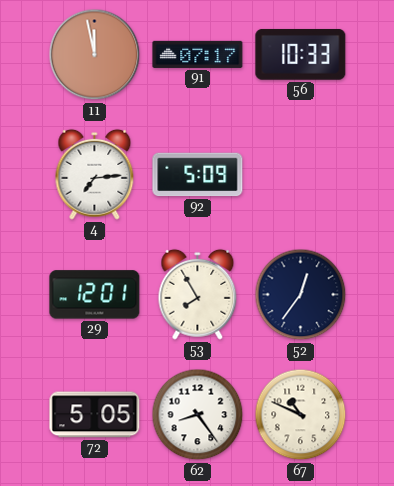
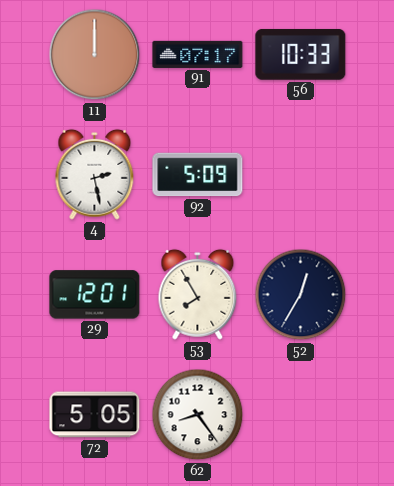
11: 11:58 -> 12:00 (95, 55)
4: 7:14 -> 2:28 (95, 174)
52: 12:36 -> 12:35 (301, 295)
67: 10:49 -> none (301, 415)
